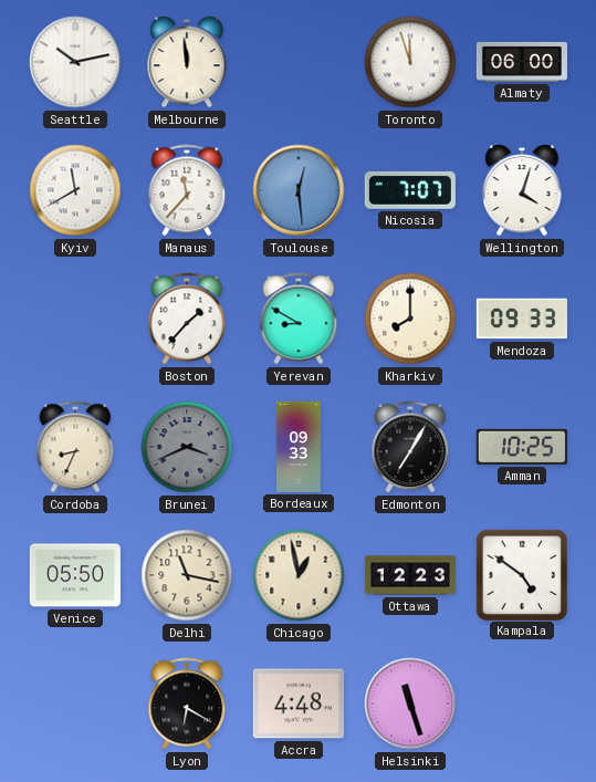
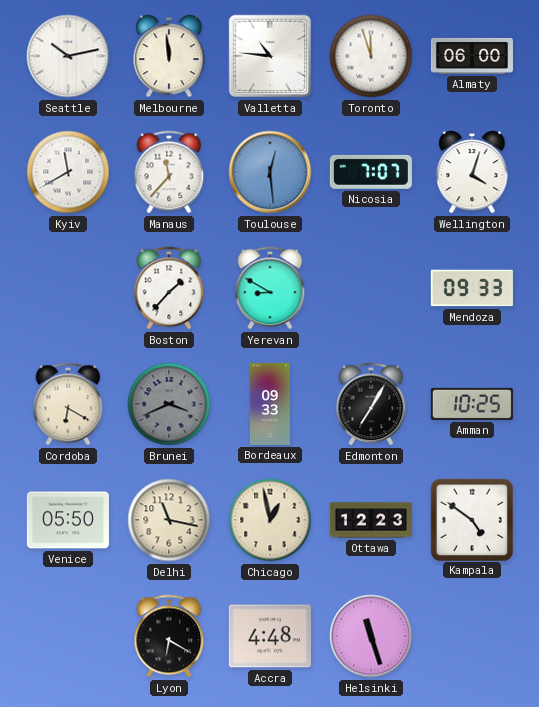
Valletta: none -> 10:46 (270, 56)
Kharkiv: 8:00 -> none (410, 319)
Cordoba: 8:34 -> 6:20 (68, 404)
